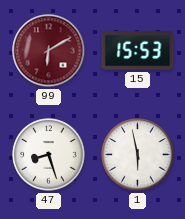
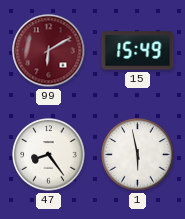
15: 15:53 -> 15:49 (138, 51)
47: 8:27 -> 8:24 (49, 155)
